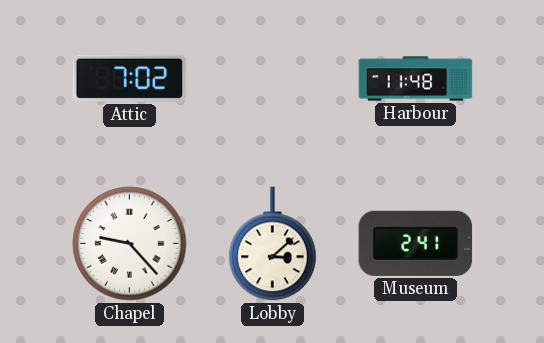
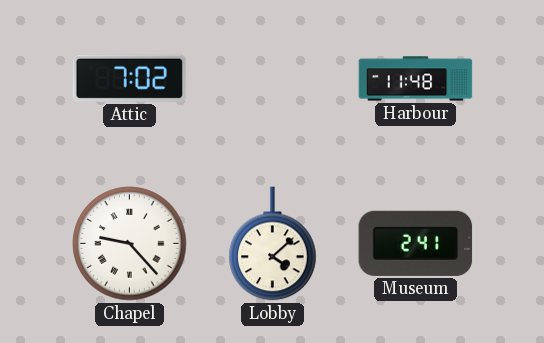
Lobby: 3:08 -> 4:08 (273, 244)
